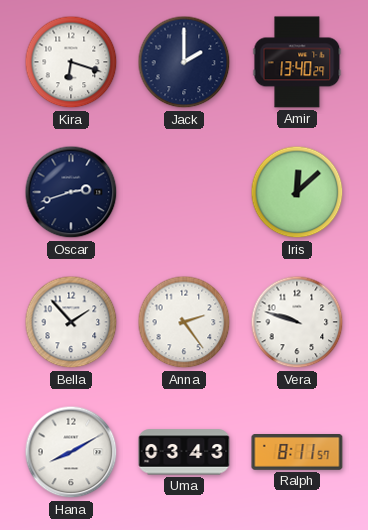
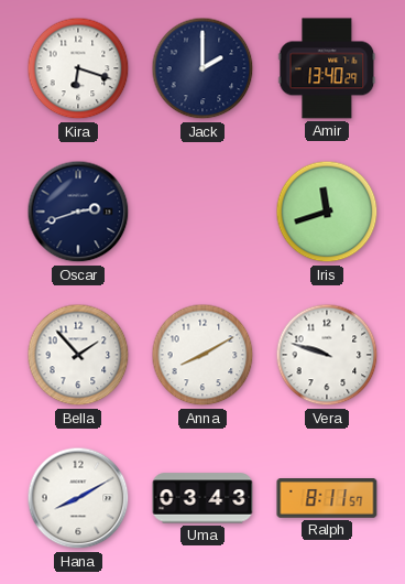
Iris: 12:08 -> 11:42 (327, 212)
Anna: 2:24 -> 8:10 (202, 355)
